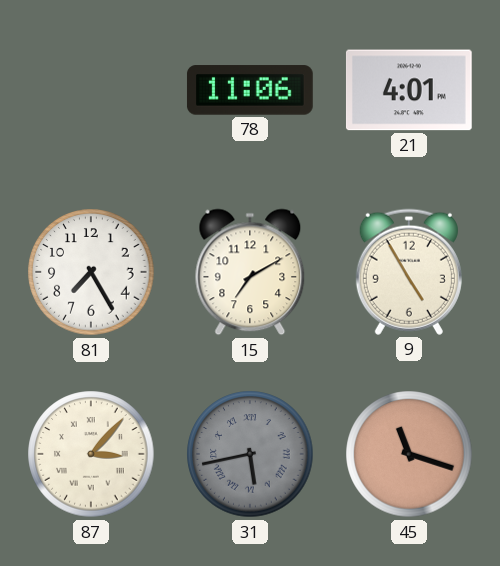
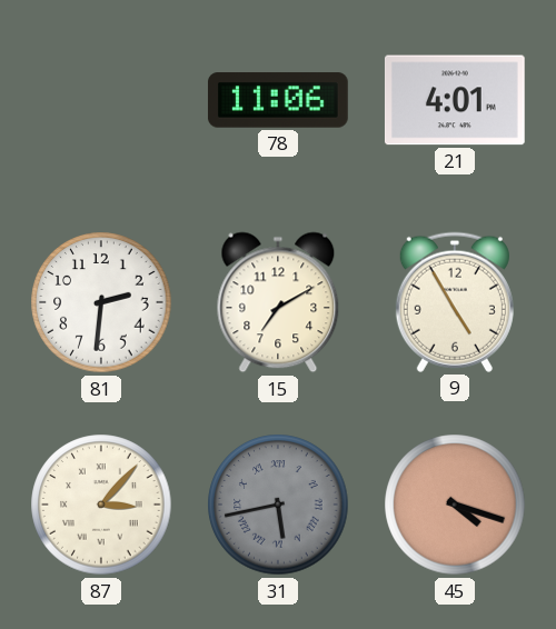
81: 7:25 -> 2:31 (101, 302)
45: 11:18 -> 4:18 (455, 505)
